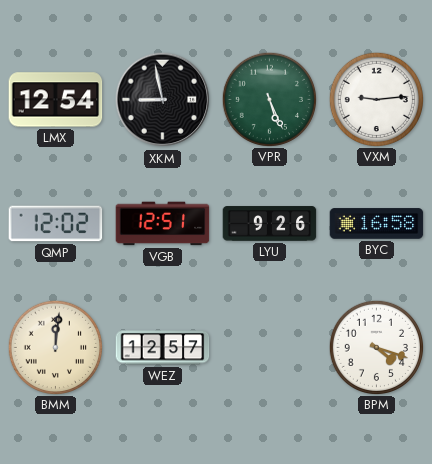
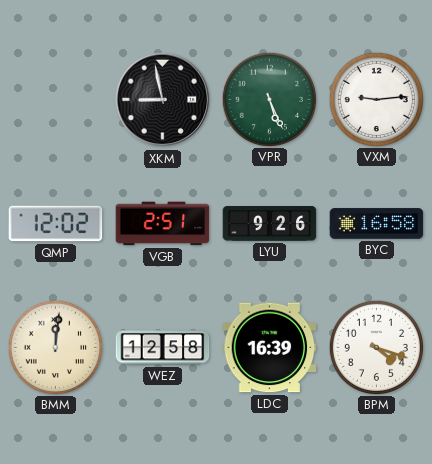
LMX: 12:54 -> none (56, 100)
VGB: 12:51 -> 2:51 (163, 224)
WEZ: 12:57 -> 12:58 (163, 348)
LDC: none -> 16:39 (270, 348)
